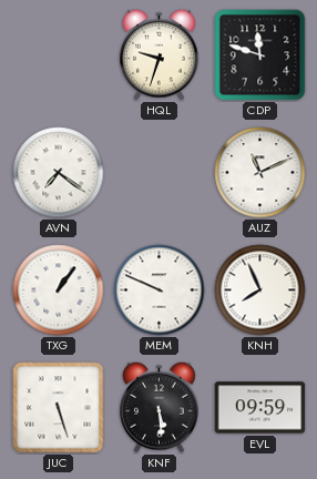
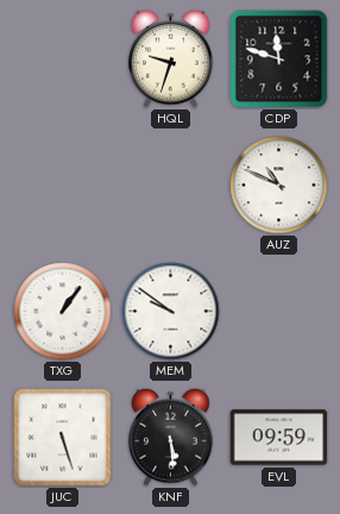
AVN: 7:21 -> none (59, 173)
AUZ: 11:11 -> 10:49 (279, 186)
MEM: 9:49 -> 9:51 (171, 312)
KNH: 7:56 -> none (260, 291)
